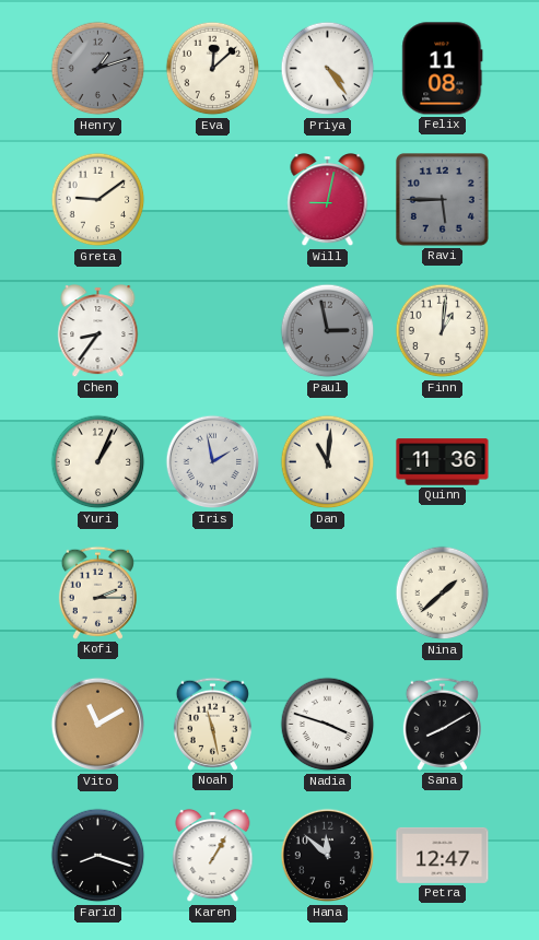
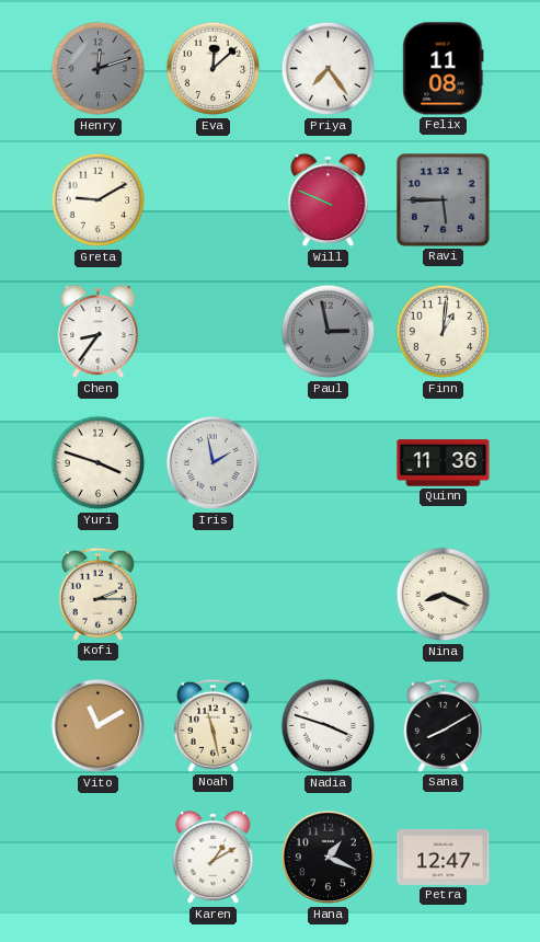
Henry: 1:12 -> 12:12 (99, 69)
Priya: 4:24 -> 7:24 (329, 69)
Greta: 9:09 -> 9:10 (99, 200)
Will: 9:02 -> 9:49 (329, 202)
Yuri: 1:04 -> 3:48 (99, 463)
Dan: 11:01 -> none (328, 462)
Nina: 1:38 -> 8:19 (444, 595)
Farid: 8:18 -> none (98, 856)
Karen: 1:05 -> 1:10 (214, 859)
Hana: 11:52 -> 1:19 (329, 858)
